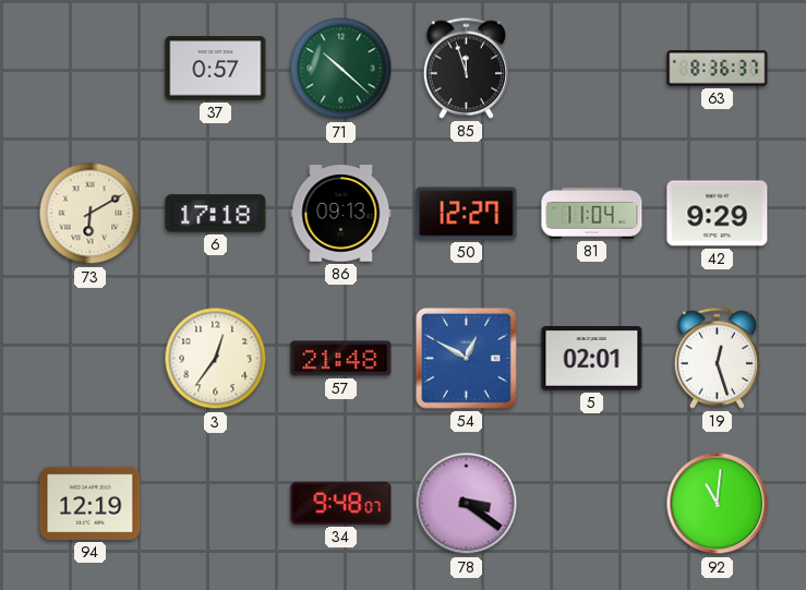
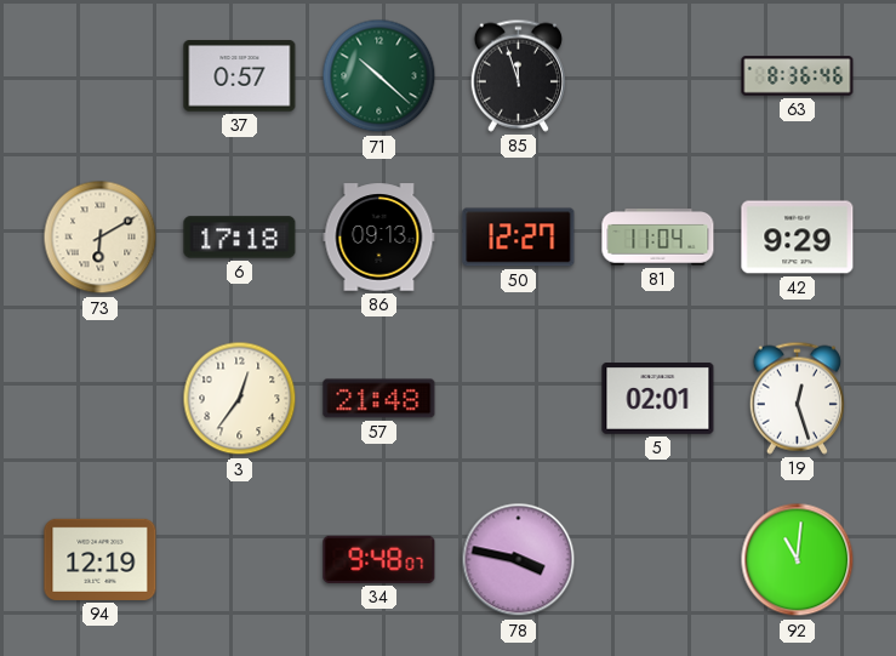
63: 8:36:37 -> 8:36:46 (798, 76)
54: 12:50 -> none (467, 359)
78: 3:21 -> 3:47 (519, 560)
